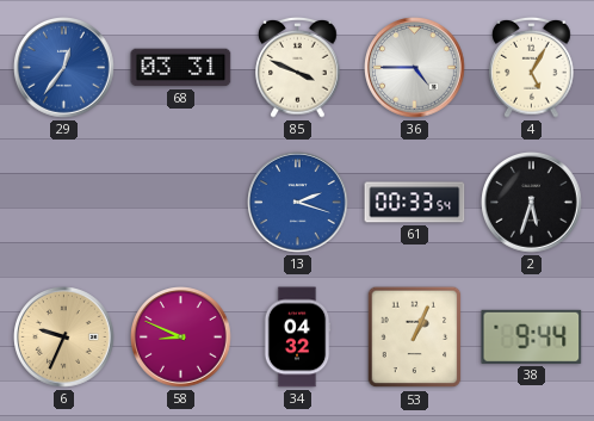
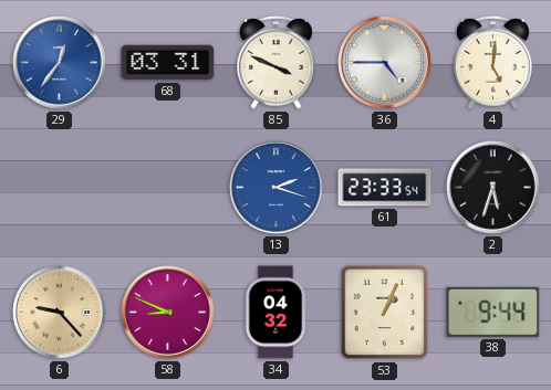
4: 5:05 -> 5:01 (493, 62)
61: 00:33 -> 23:33 (385, 188)
6: 9:34 -> 9:23 (60, 313)
